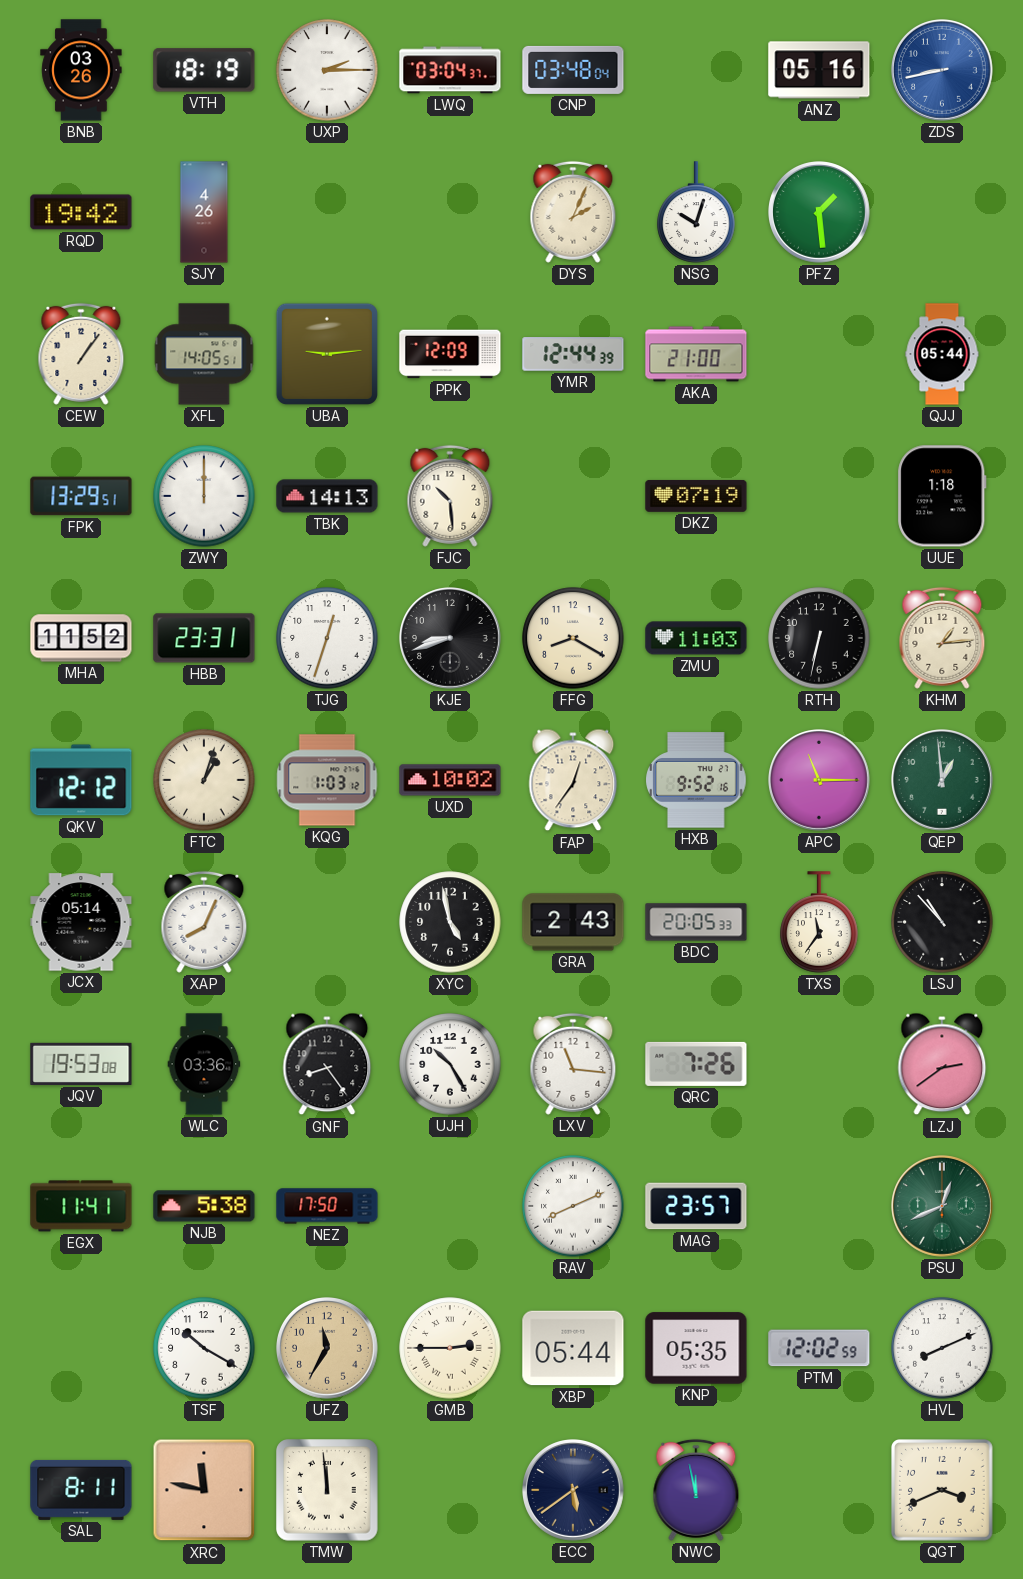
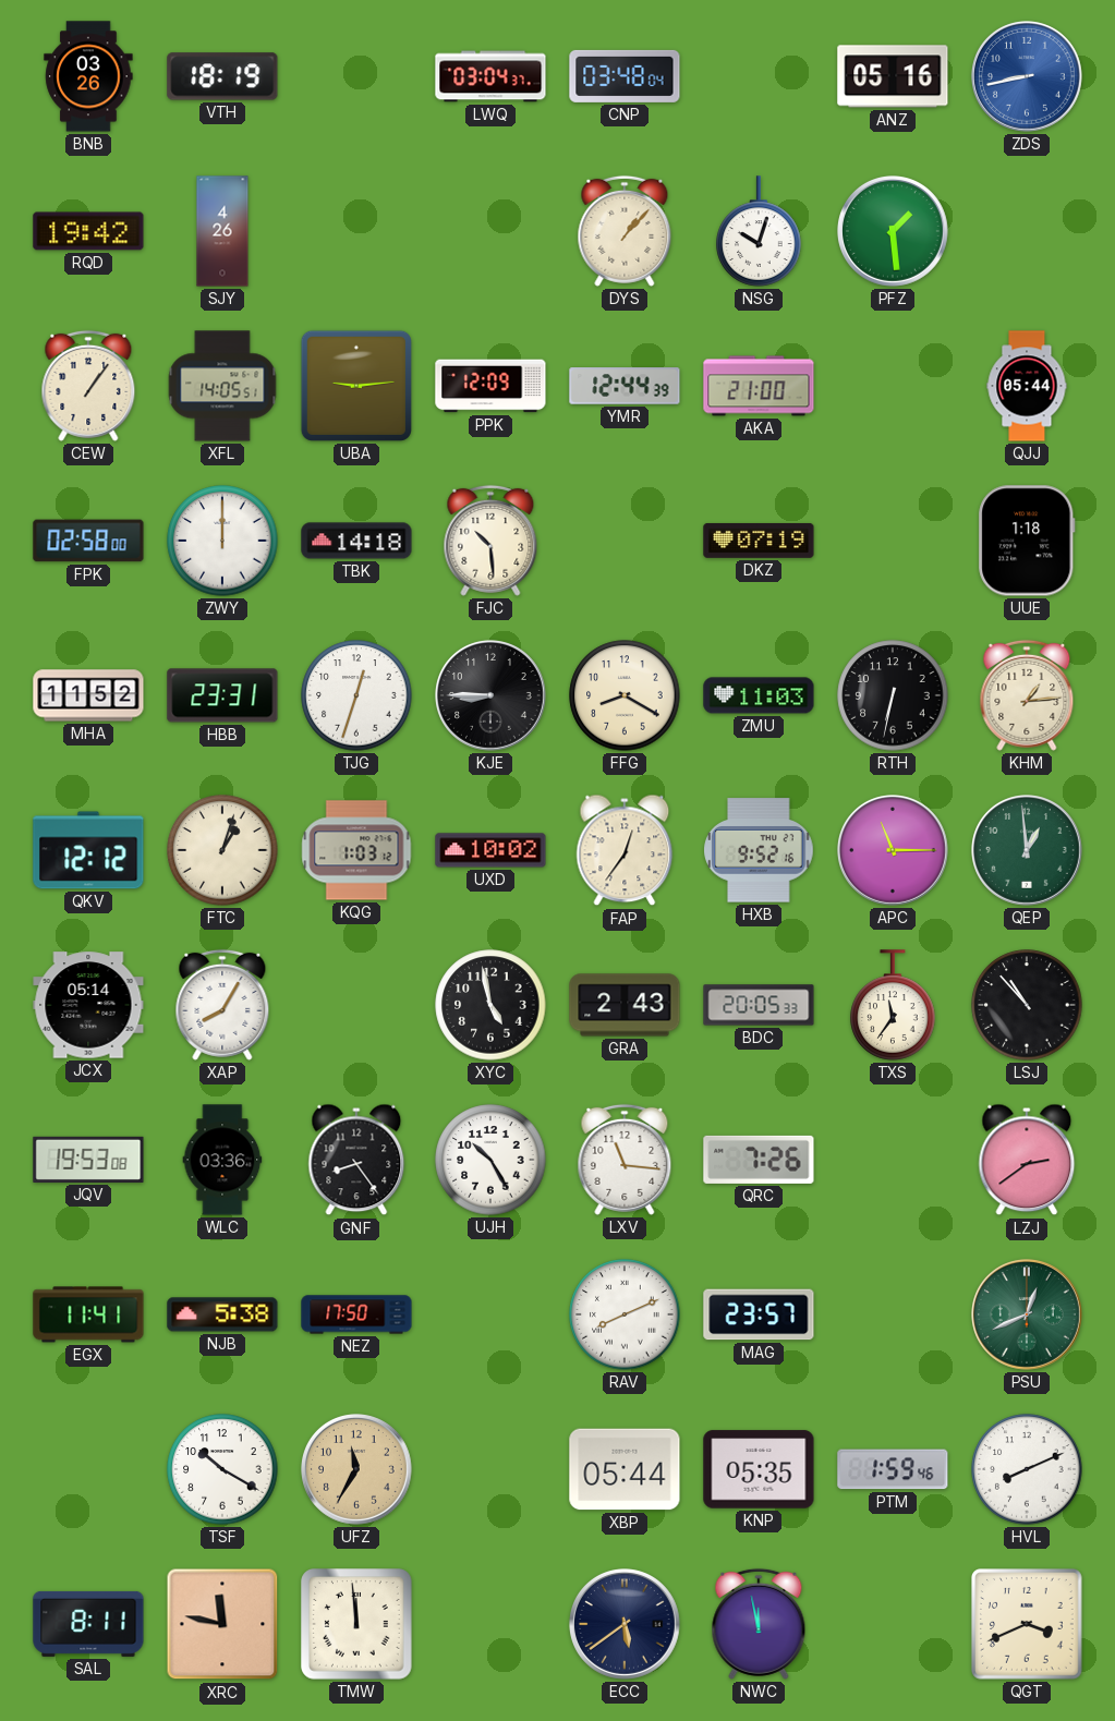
UXP: 2:15 -> none (327, 70)
DYS: 2:04 -> 1:07 (625, 231)
FPK: 13:29 -> 02:58 (88, 541)
TBK: 14:13 -> 14:18 (356, 541)
KJE: 8:42 -> 8:45 (492, 696)
XAP: 8:04 -> 8:05 (222, 1005)
GMB: 2:45 -> none (450, 1348)
PTM: 12:02 -> 1:59 (893, 1469)
